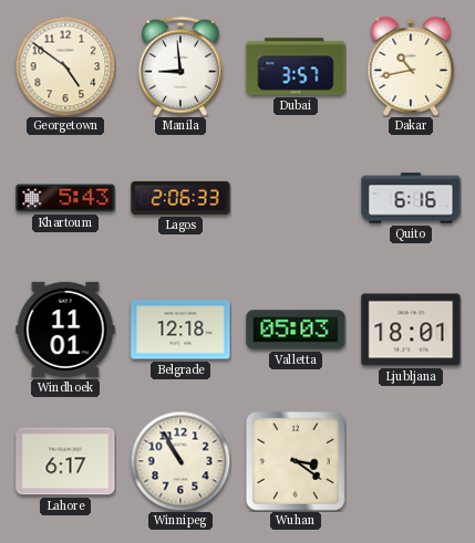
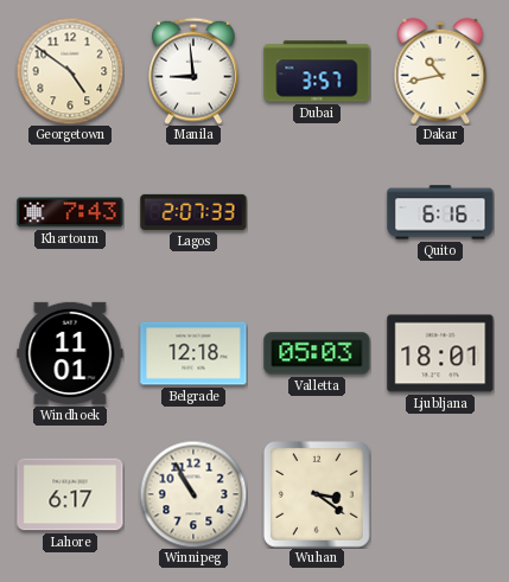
Khartoum: 5:43 -> 7:43 (70, 212)
Lagos: 2:06 -> 2:07 (193, 212)
